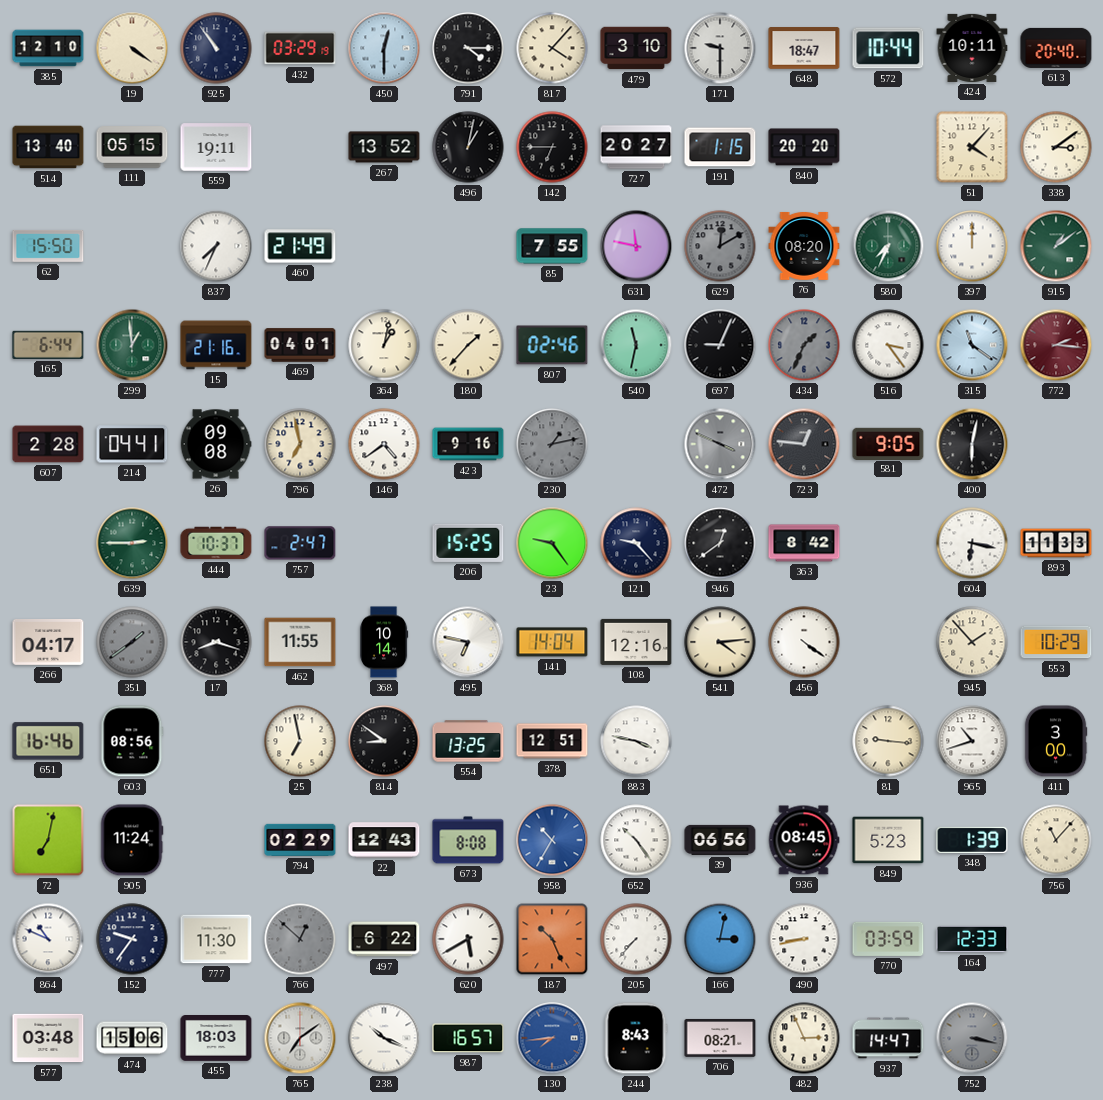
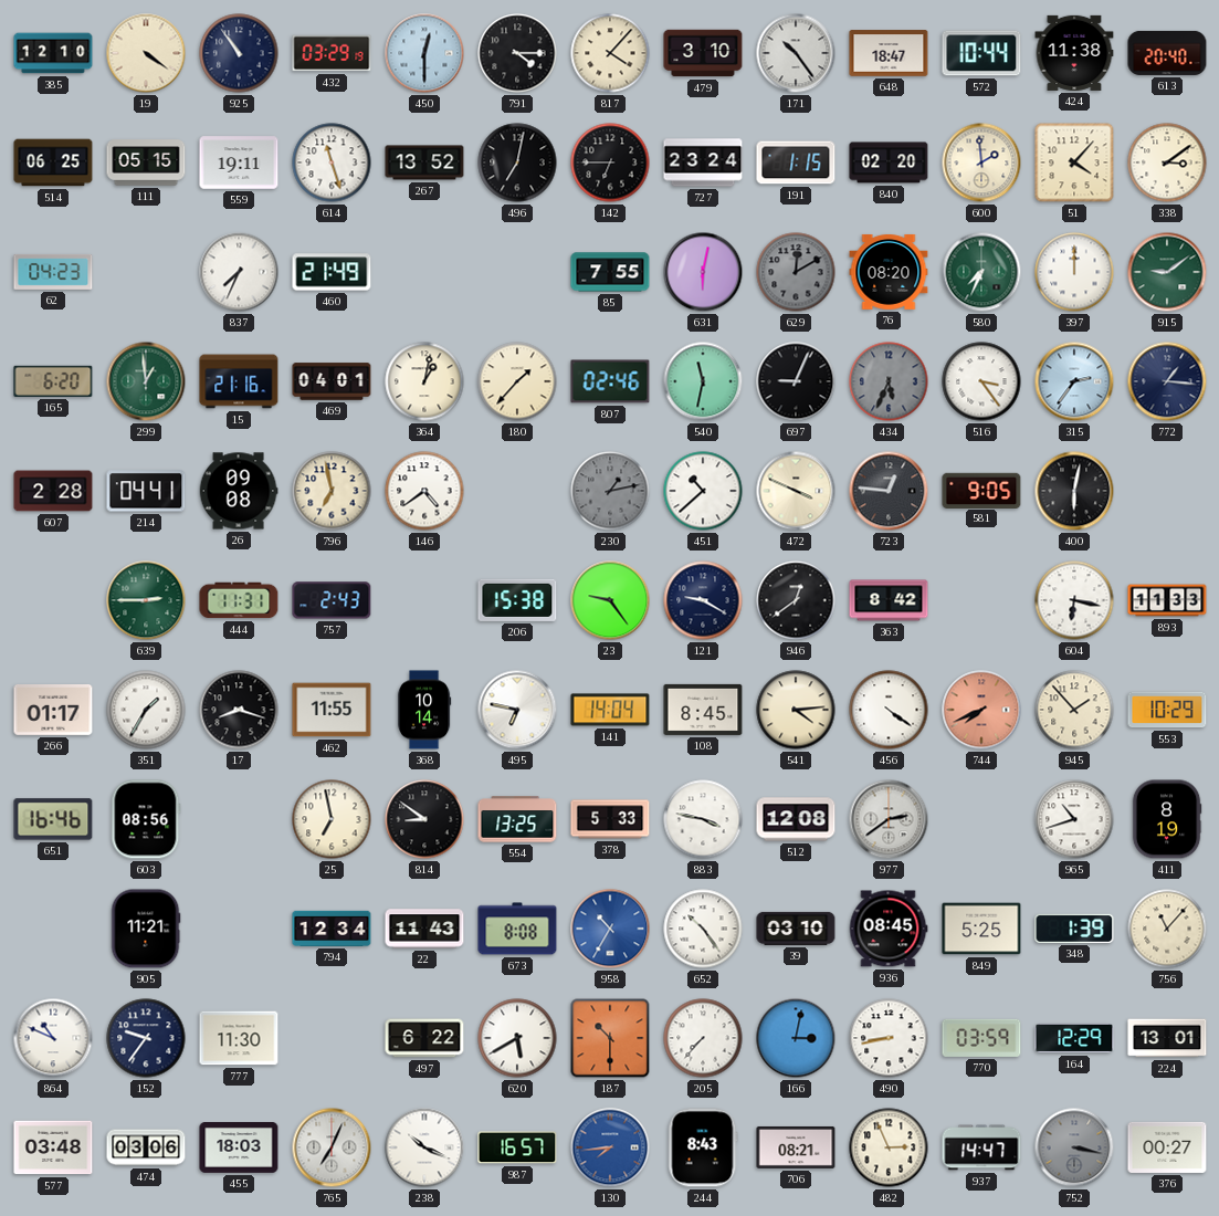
171: 9:30 -> 10:24 (796, 53)
424: 10:11 -> 11:38 (1074, 53)
514: 13:40 -> 06:25 (53, 163)
614: none -> 11:27 (332, 163)
496: 1:02 -> 7:02 (517, 163)
727: 20:27 -> 23:24 (703, 163)
840: 20:20 -> 02:20 (889, 163)
600: none -> 1:59 (981, 163)
62: 15:50 -> 04:23 (53, 272)
631: 11:47 -> 6:02 (703, 272)
915: 1:09 -> 9:09 (1167, 272)
165: 6:44 -> 6:20 (53, 381)
434: 1:34 -> 5:34 (889, 381)
315: 11:21 -> 2:36 (1074, 381)
772: 2:16 -> 1:16 (1167, 381)
772 dial: burgundy -> navy (1167, 381)
423: 9:16 -> none (468, 444)
451: none -> 10:38 (703, 491)
472 dial: grey -> cream (796, 491)
444: 10:37 -> 11:31 (239, 600)
757: 2:47 -> 2:43 (332, 600)
206: 15:25 -> 15:38 (517, 600)
121: 9:23 -> 9:20 (703, 600)
266: 04:17 -> 01:17 (53, 711)
351: 1:39 -> 1:35 (146, 710)
351 dial: grey -> white (146, 710)
108: 12:16 -> 8:45 (703, 710)
744: none -> 7:41 (981, 710)
378: 12:51 -> 5:33 (610, 819)
512: none -> 12:08 (796, 819)
977: none -> 2:39 (889, 819)
81: 9:16 -> none (888, 741)
411: 3:00 -> 8:19 (1167, 819)
72: 7:02 -> none (48, 840)
905: 11:24 -> 11:21 (146, 929)
794: 02:29 -> 12:34 (332, 929)
22: 12:43 -> 11:43 (424, 929)
39: 06:56 -> 03:10 (796, 929)
849: 5:23 -> 5:25 (981, 929)
766: 12:52 -> none (300, 939)
187: 10:26 -> 10:30 (610, 1038)
164: 12:33 -> 12:29 (1074, 1038)
224: none -> 13:01 (1167, 1038)
474: 15:06 -> 03:06 (146, 1147)
765: 7:09 -> 7:04 (332, 1147)
376: none -> 00:27 (1167, 1147)
